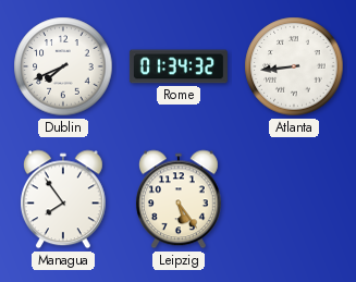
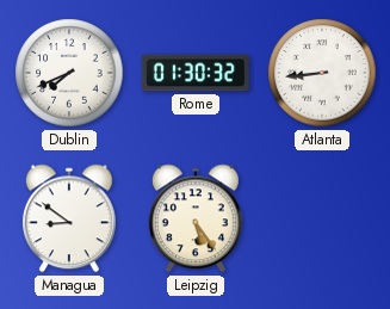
Rome: 01:34 -> 01:30 (196, 73)
Managua: 7:54 -> 8:51 (69, 218)
